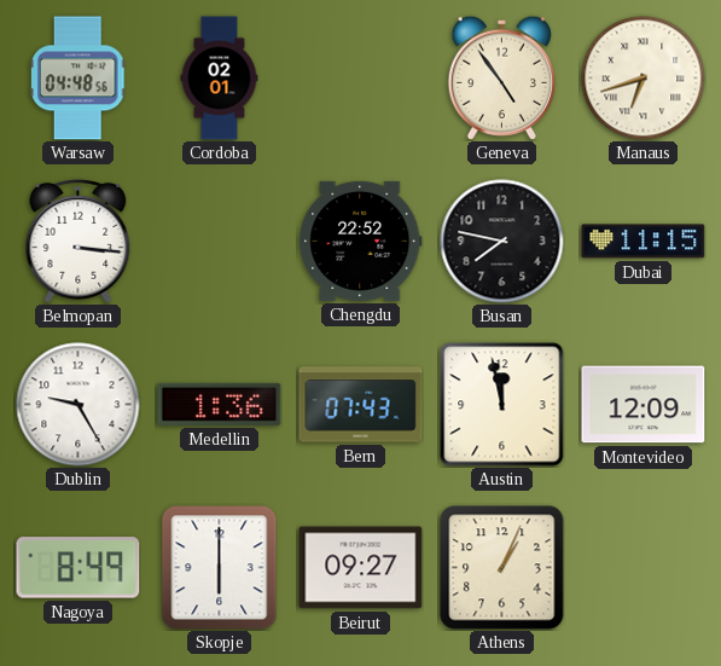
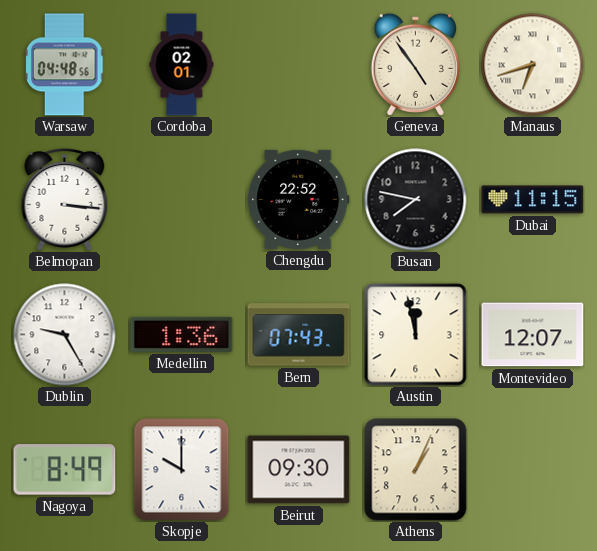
Montevideo: 12:09 -> 12:07 (533, 335)
Skopje: 6:00 -> 10:00 (182, 470)
Beirut: 09:27 -> 09:30 (299, 470)
